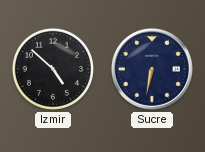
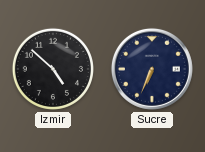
Sucre: 6:32 -> 6:34 (152, 69)
